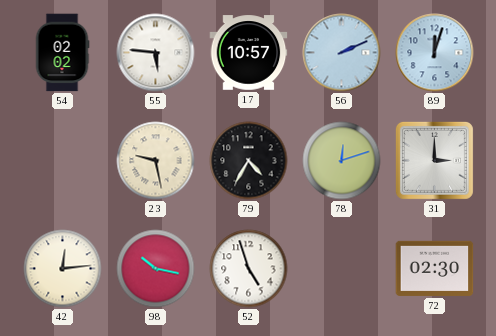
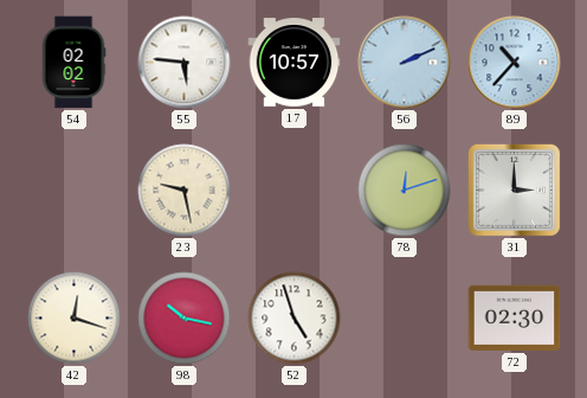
89: 12:03 -> 10:37 (515, 63)
79: 4:35 -> none (249, 161)
42: 12:14 -> 12:18 (75, 319)
